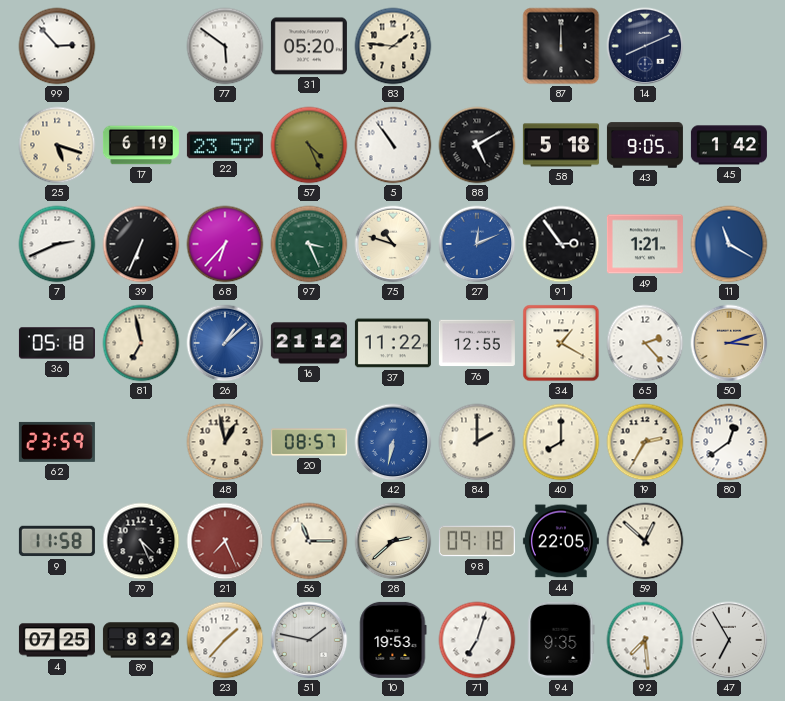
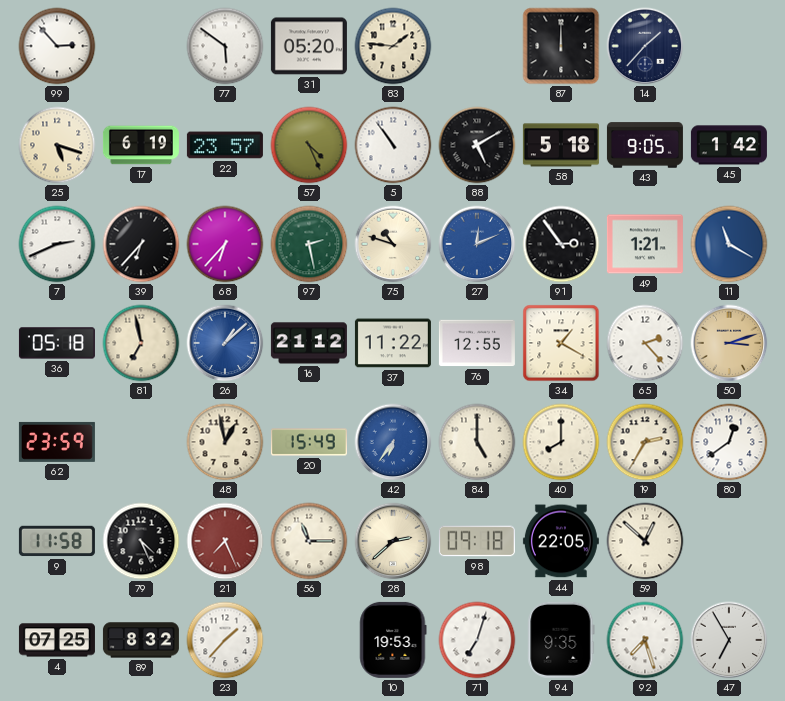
14: 8:11 -> 1:37 (645, 46)
39: 6:34 -> 6:37 (141, 244)
97: 3:26 -> 2:28 (309, 244)
20: 08:57 -> 15:49 (309, 442)
42: 6:32 -> 6:36 (393, 442)
84: 2:00 -> 5:00 (477, 442)
51: 1:47 -> none (309, 640)
92: 7:29 -> 7:27 (645, 640)
